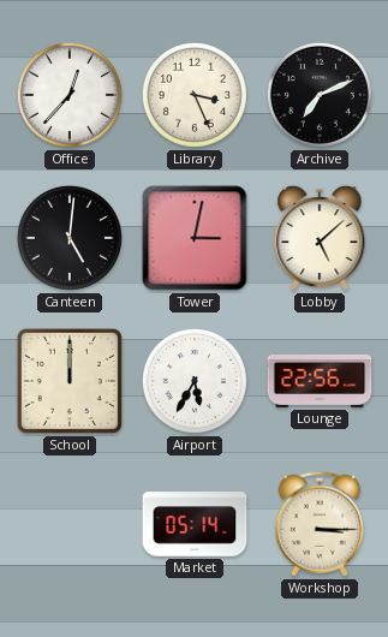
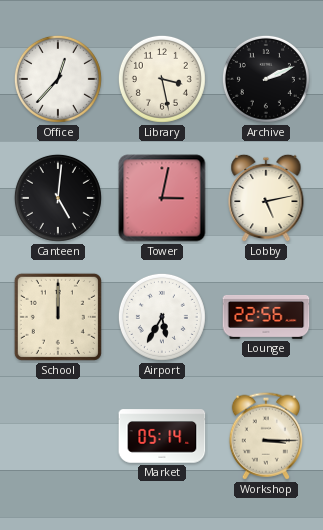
Library: 3:26 -> 3:28 (162, 79)
Archive: 7:11 -> 2:11 (266, 79)
Lobby: 5:08 -> 5:13 (266, 198)
